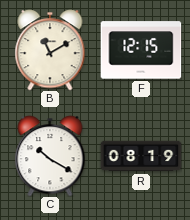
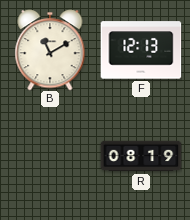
F: 12:15 -> 12:13 (141, 50)
C: 10:20 -> none (50, 156)
